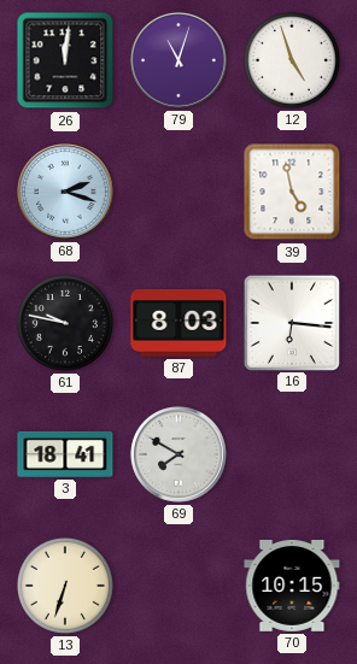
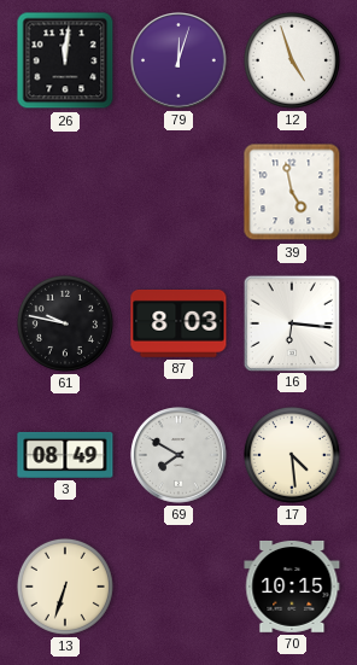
79: 11:03 -> 12:03 (178, 60)
68: 2:18 -> none (65, 192)
3: 18:41 -> 08:49 (65, 455)
17: none -> 4:29 (292, 455)
